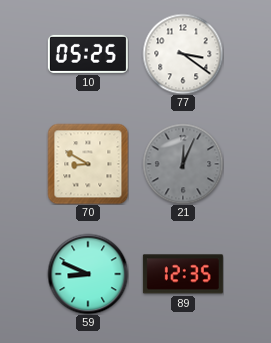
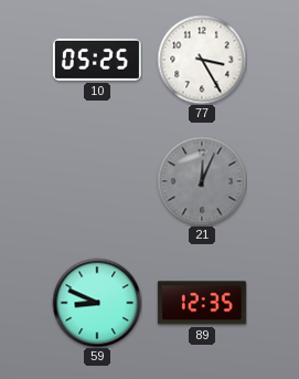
77: 3:21 -> 3:25 (202, 60)
70: 8:50 -> none (88, 164)
